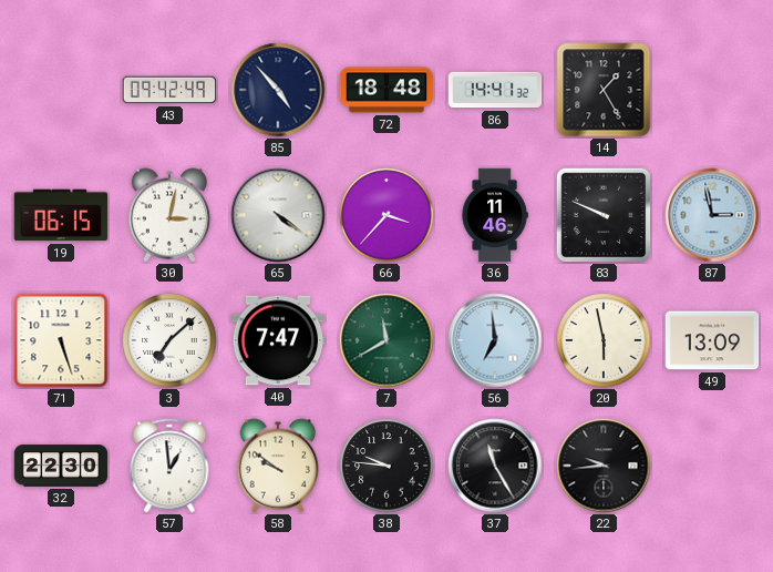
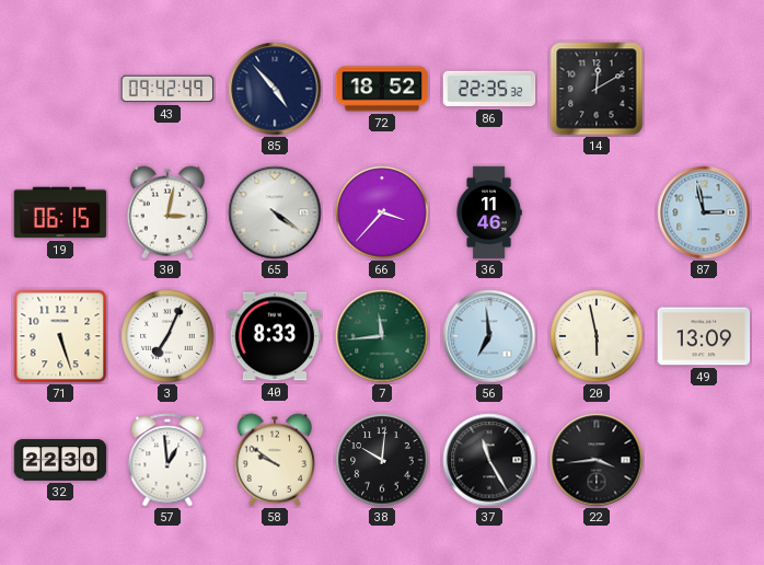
72: 18:48 -> 18:52 (382, 89)
86: 14:41 -> 22:35 (489, 89)
14: 1:25 -> 12:10 (597, 89)
83: 9:49 -> none (604, 215)
3: 7:08 -> 7:04 (167, 336)
40: 7:47 -> 8:33 (275, 336)
7: 11:40 -> 11:44 (382, 336)
38: 9:46 -> 10:01 (382, 460)
22: 9:44 -> 3:44 (597, 460)
